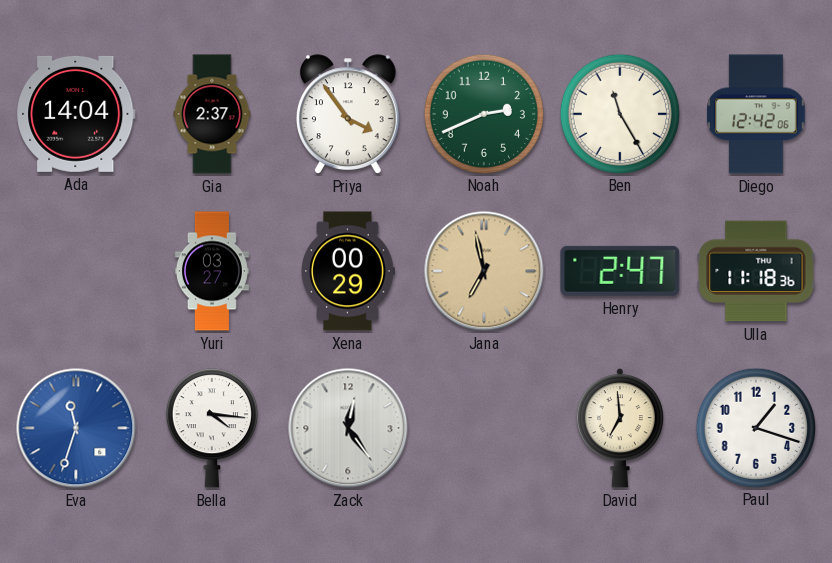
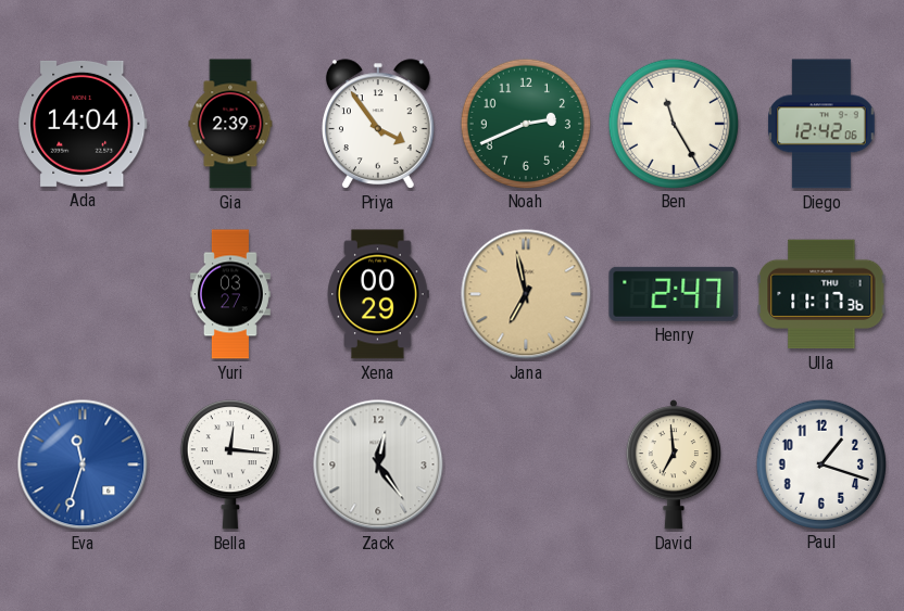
Gia: 2:37 -> 2:39 (230, 124)
Ulla: 11:18 -> 11:17 (821, 294)
Bella: 4:16 -> 12:16 (230, 464)
